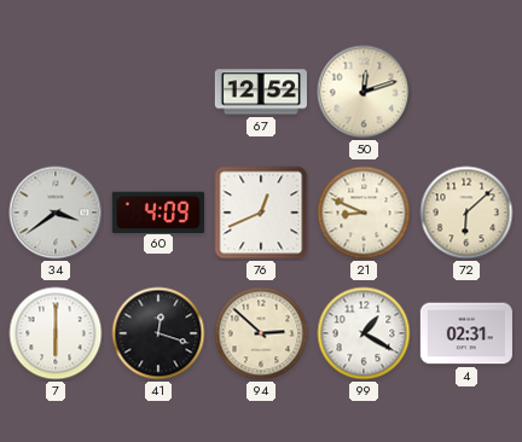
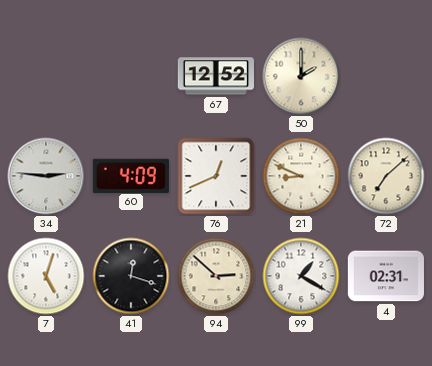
50: 12:12 -> 2:00 (301, 76)
34: 3:39 -> 2:46 (46, 176)
72: 6:08 -> 7:08 (386, 176)
7: 6:00 -> 5:03 (46, 276)
